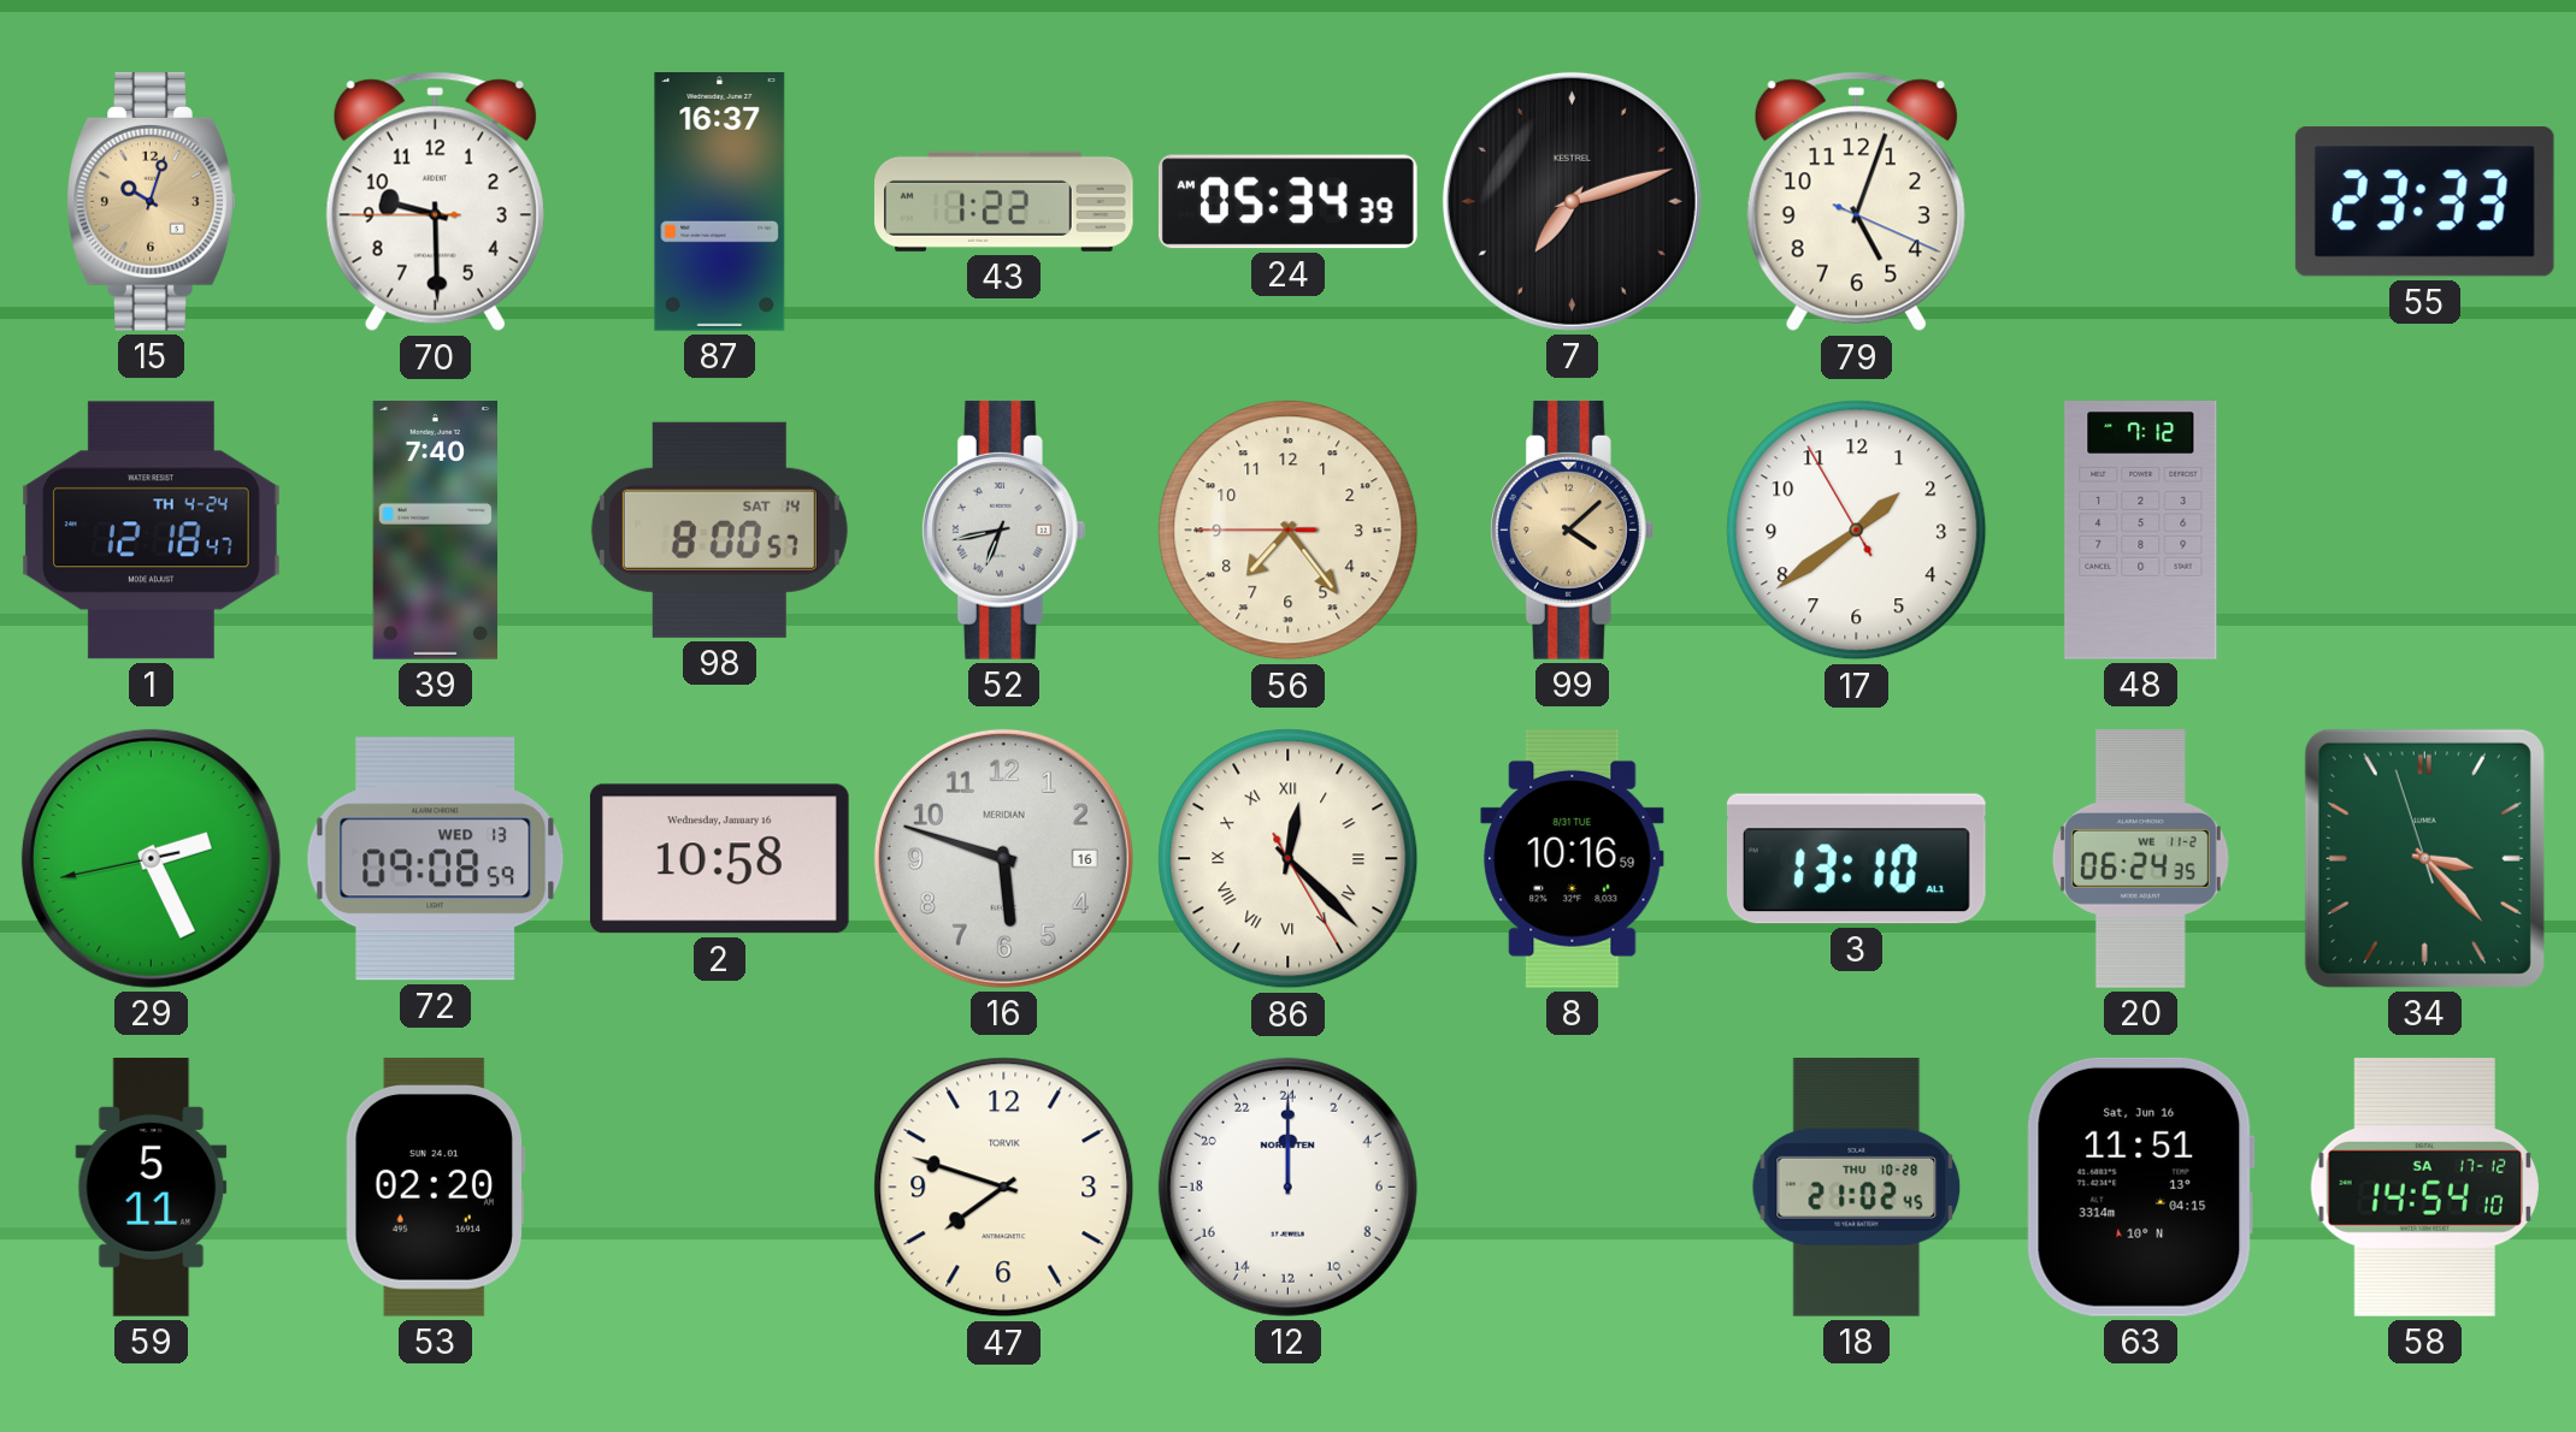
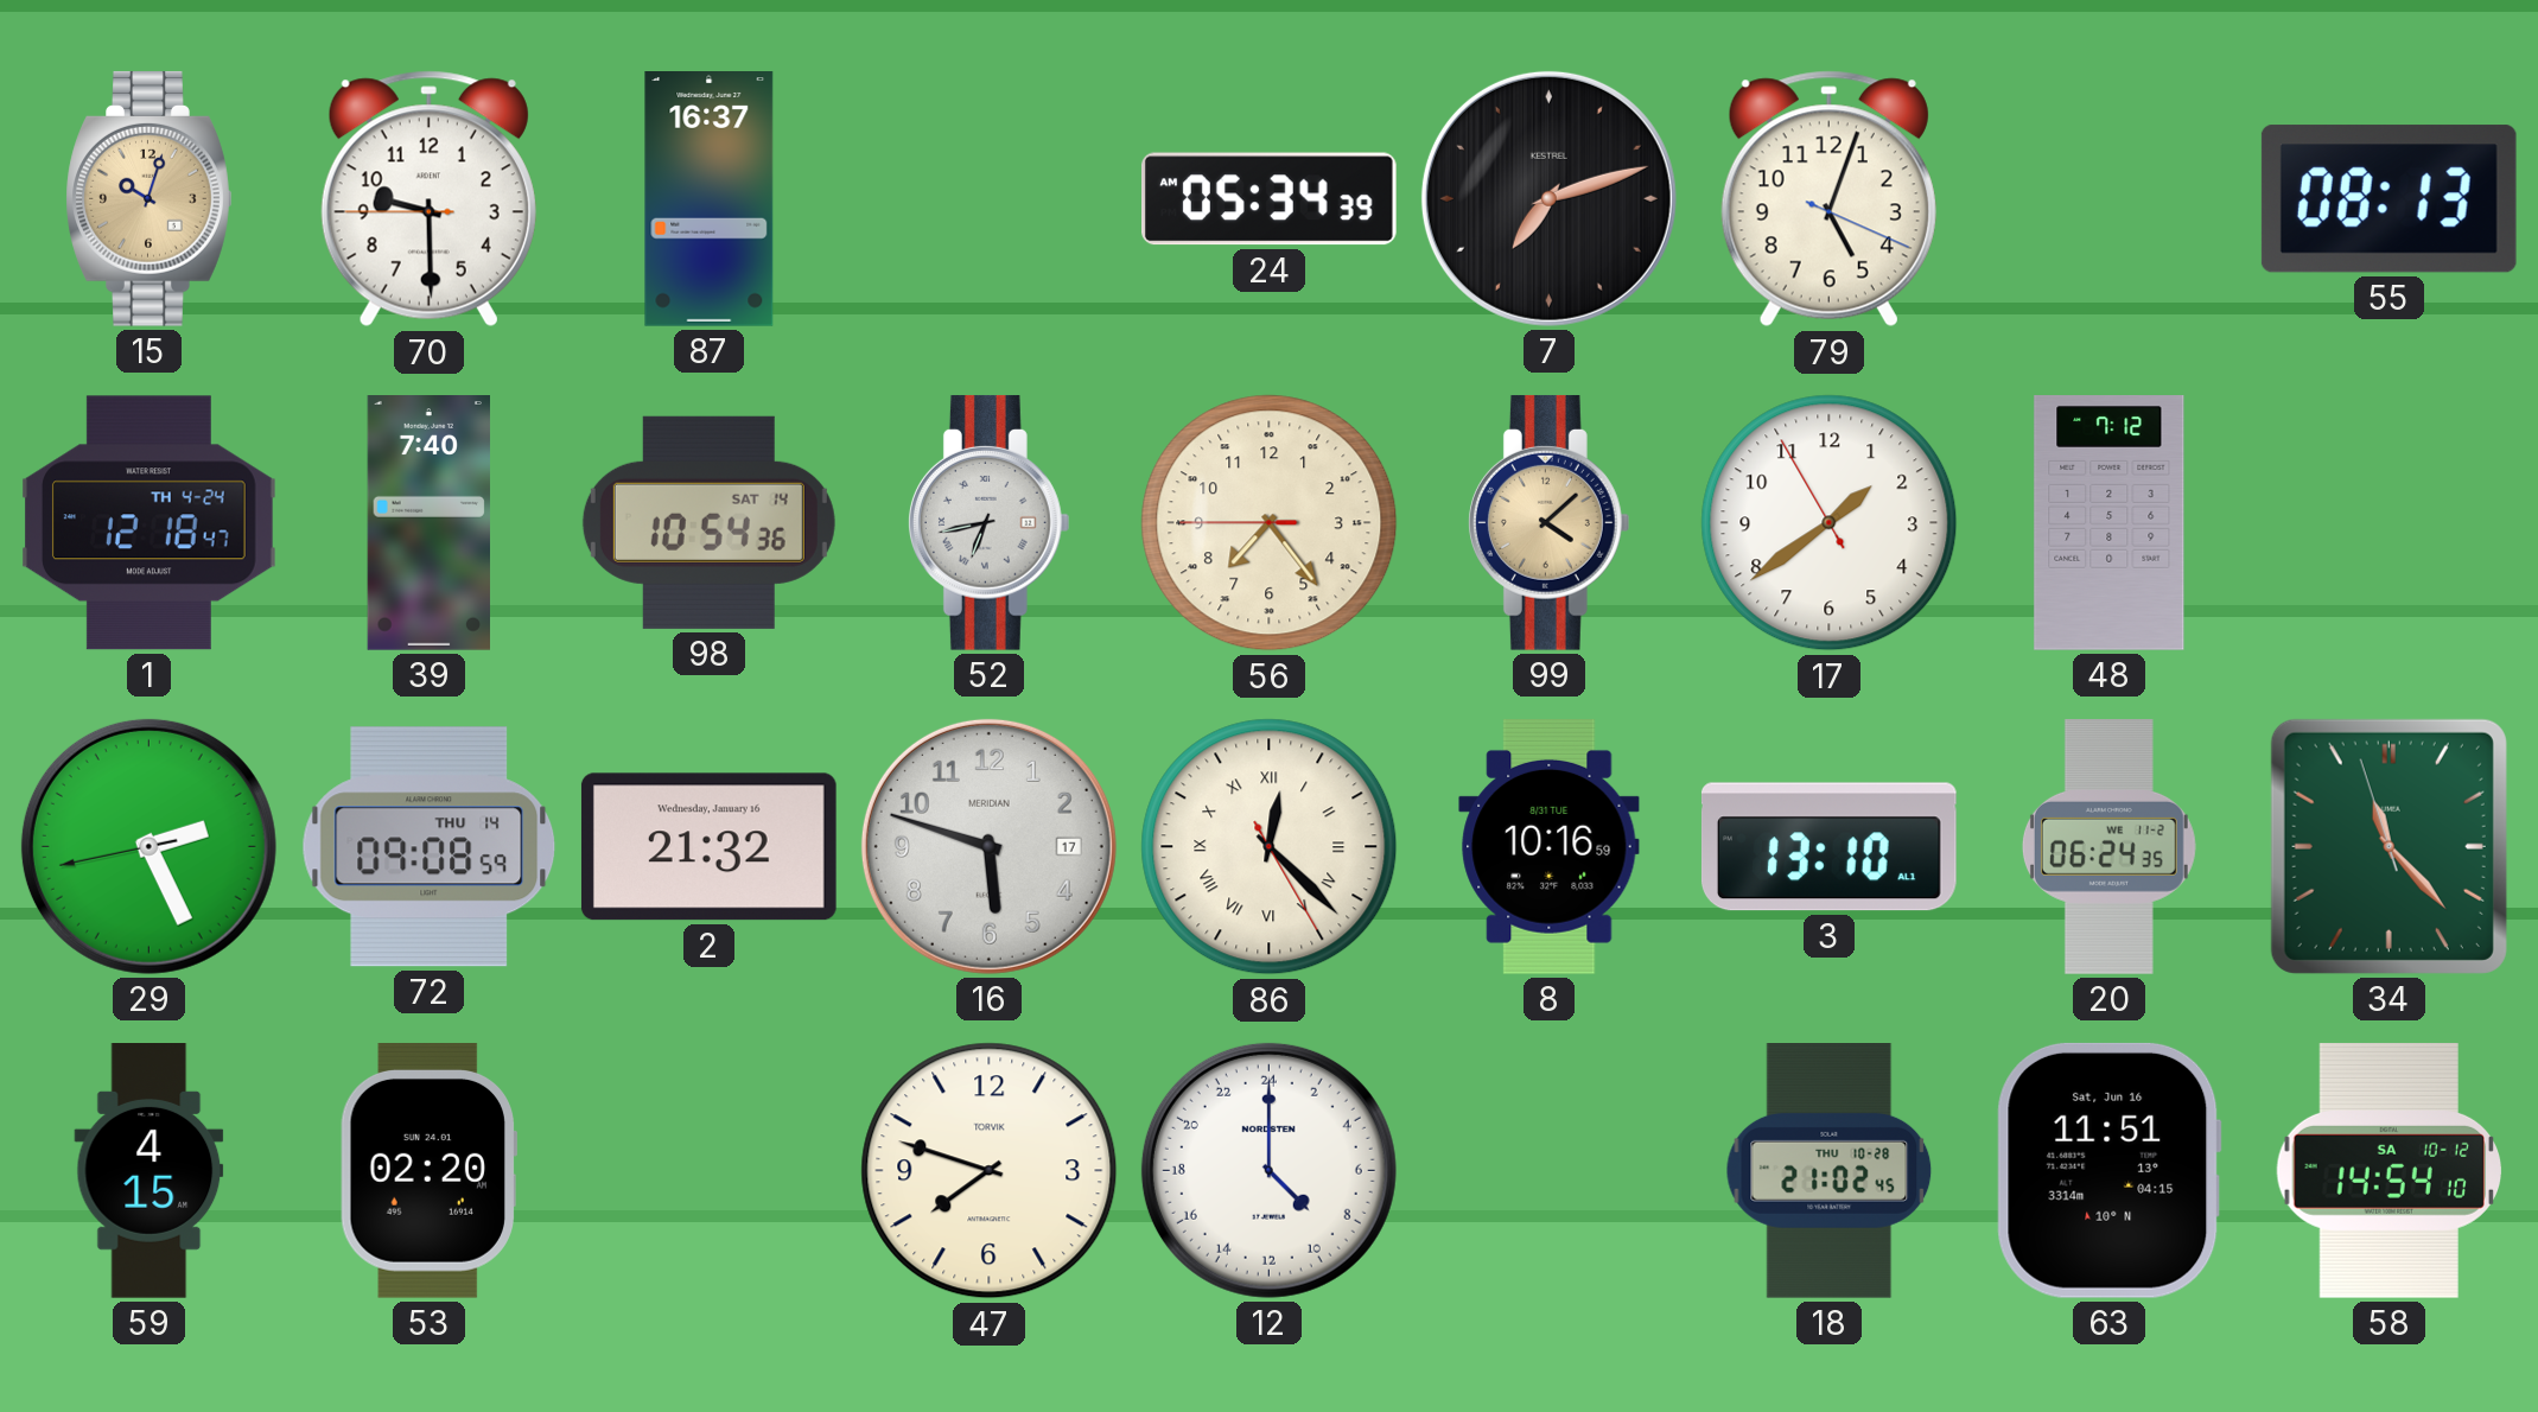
43: 1:22 -> none (1004, 201)
55: 23:33 -> 08:13 (2388, 199)
98: 8:00 -> 10:54 (708, 522)
72 date: WED 13 -> THU 14 (430, 847)
2: 10:58 -> 21:32 (708, 847)
16 date: 16 -> 17 (988, 846)
34: 3:22 -> 11:22 (2388, 846)
59: 5:11 -> 4:15 (150, 1171)
12: 0:00 -> 9:00 (1268, 1170)
58 date: SA 17-12 -> SA 10-12 (2388, 1170)
